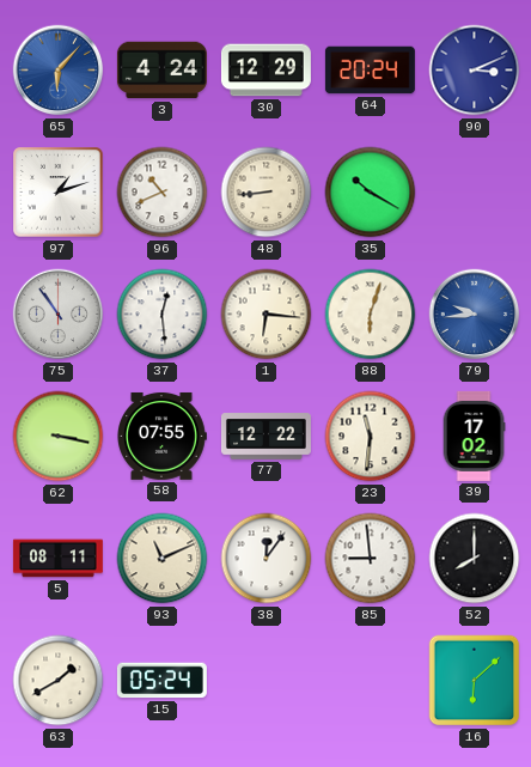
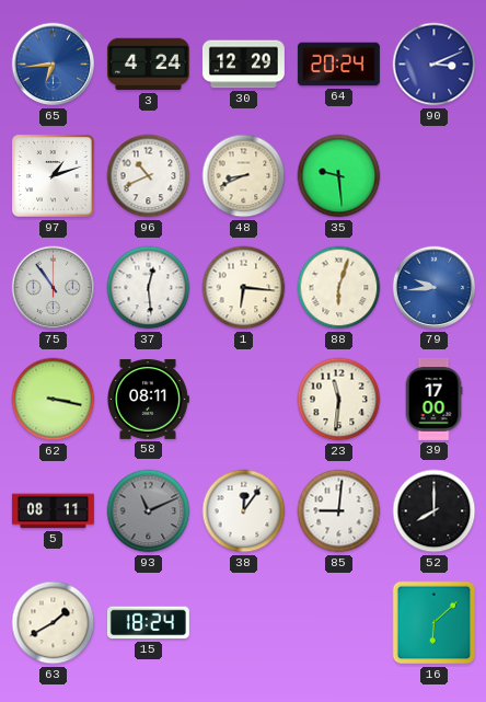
65: 6:07 -> 6:44 (54, 65)
48: 8:44 -> 8:41 (244, 176)
35: 10:20 -> 9:29 (339, 176)
58: 07:55 -> 08:11 (149, 399)
77: 12:22 -> none (265, 437)
39: 17:02 -> 17:00 (433, 399)
93 dial: cream -> grey (149, 511)
85: 8:59 -> 9:01 (339, 511)
15: 05:24 -> 18:24 (148, 623)
